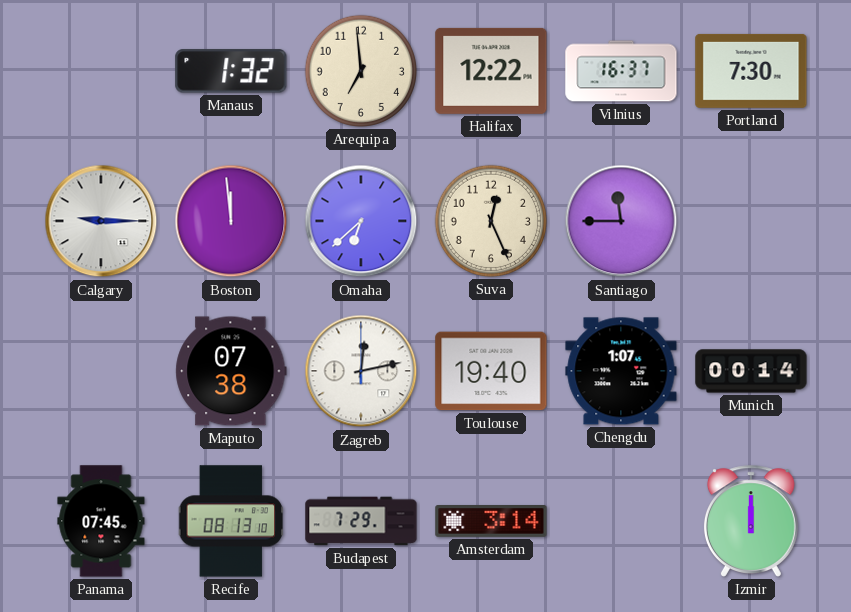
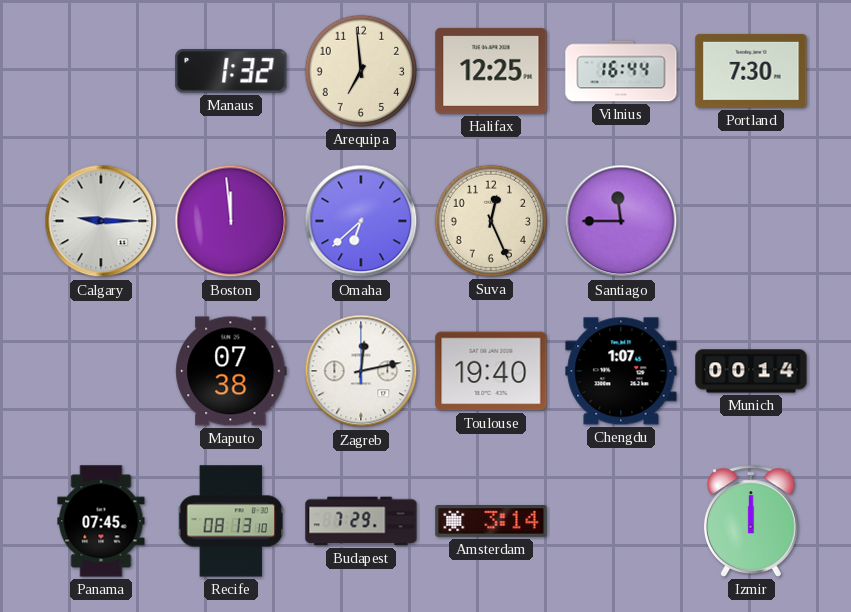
Halifax: 12:22 -> 12:25 (491, 71)
Vilnius: 16:37 -> 16:44 (621, 71)
